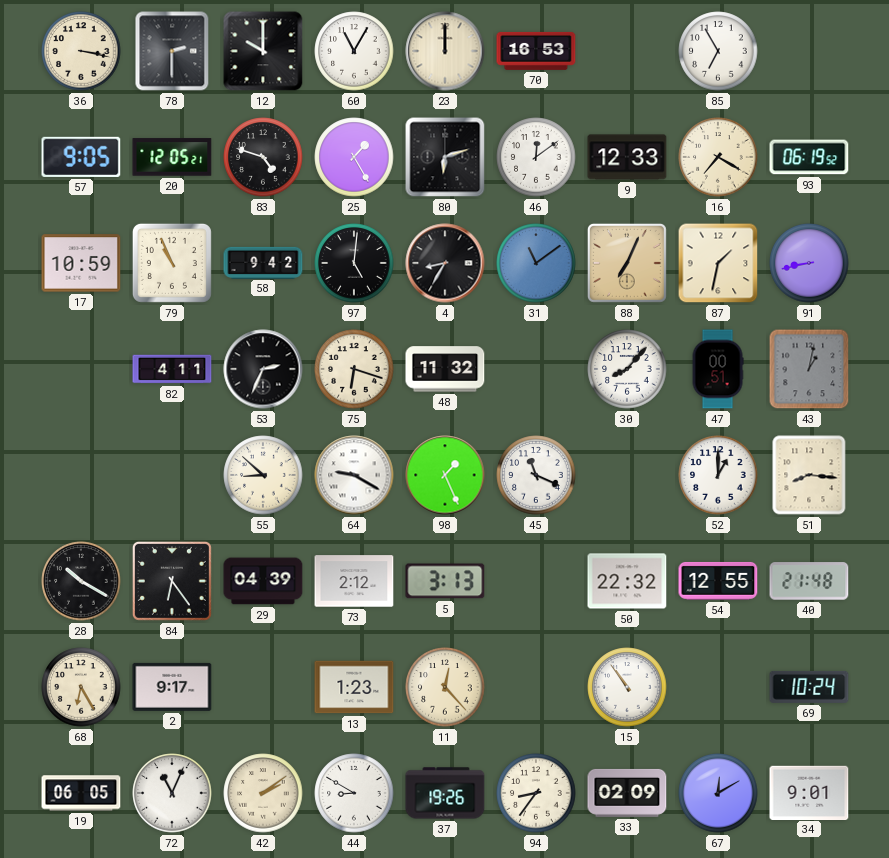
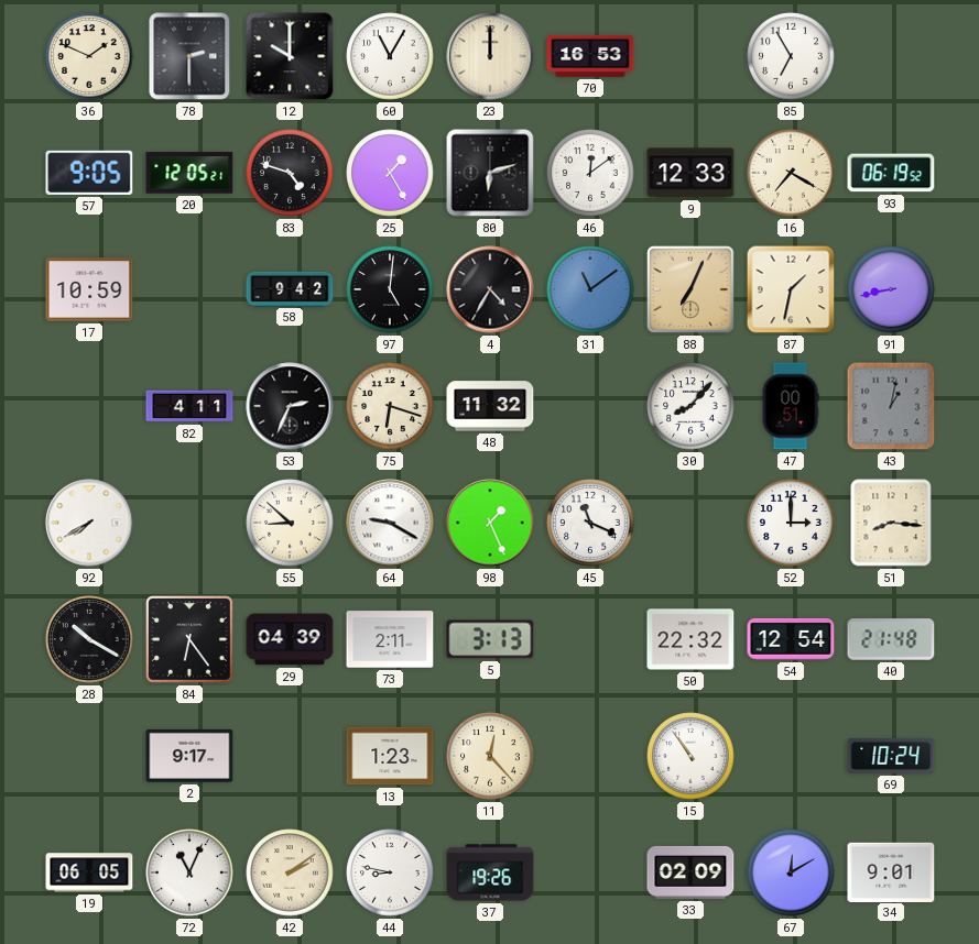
36: 3:17 -> 1:49 (89, 56)
79: 10:56 -> none (172, 263)
4: 8:35 -> 4:35 (490, 289)
92: none -> 7:40 (89, 523)
52: 1:00 -> 3:00 (791, 523)
73: 2:12 -> 2:11 (390, 639)
54: 12:55 -> 12:54 (791, 639)
68: 6:25 -> none (81, 687)
44: 8:50 -> 8:47 (390, 872)
94: 8:36 -> none (536, 793)
